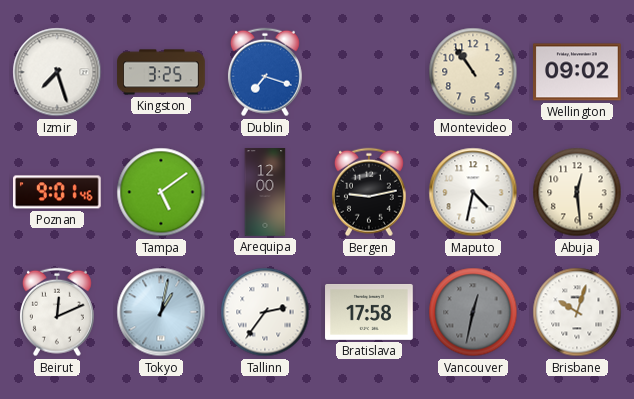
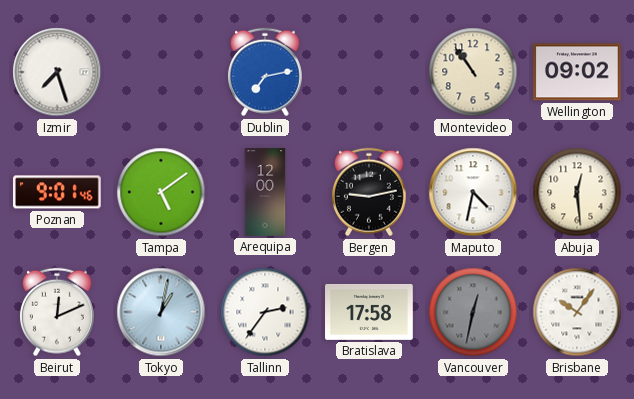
Kingston: 3:25 -> none (161, 72)
Dublin: 7:18 -> 7:13 (265, 72)
Brisbane: 10:03 -> 10:06 (577, 312)
